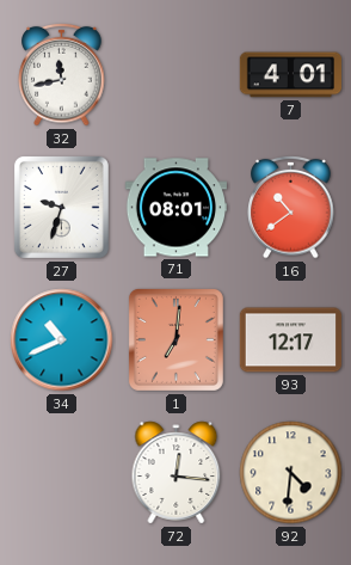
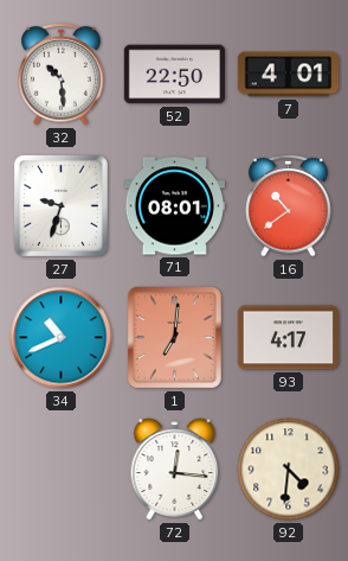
32: 11:43 -> 10:29 (62, 74)
52: none -> 22:50 (174, 75)
93: 12:17 -> 4:17 (288, 338)
